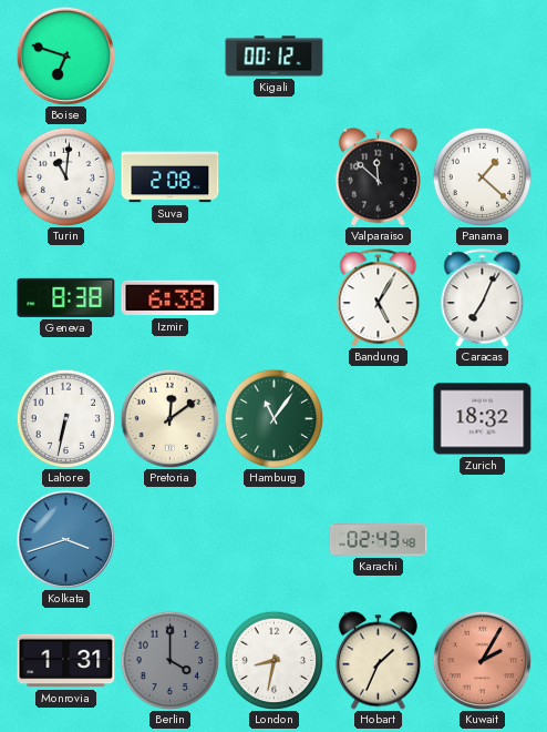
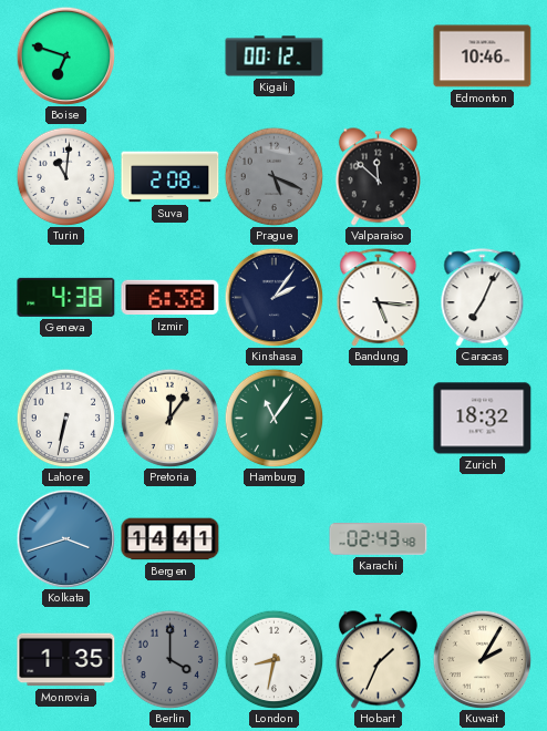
Edmonton: none -> 10:46 (483, 56)
Prague: none -> 5:19 (273, 176)
Panama: 1:22 -> none (482, 176)
Geneva: 8:38 -> 4:38 (66, 297)
Kinshasa: none -> 2:06 (273, 297)
Bandung: 5:05 -> 5:16 (379, 298)
Pretoria: 12:09 -> 12:06 (169, 418)
Bergen: none -> 14:41 (171, 539)
Monrovia: 1:31 -> 1:35 (66, 660)
Kuwait dial: salmon -> cream (482, 659)
